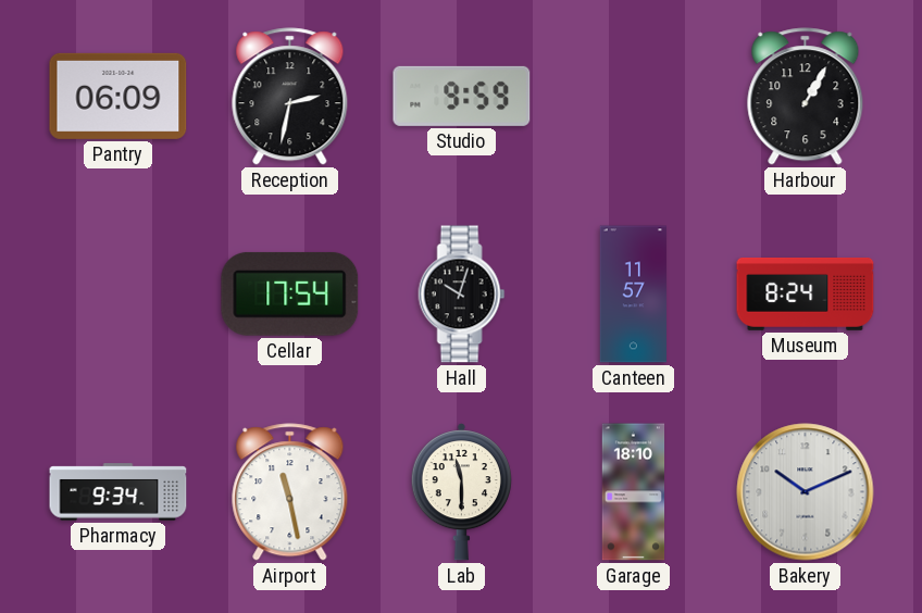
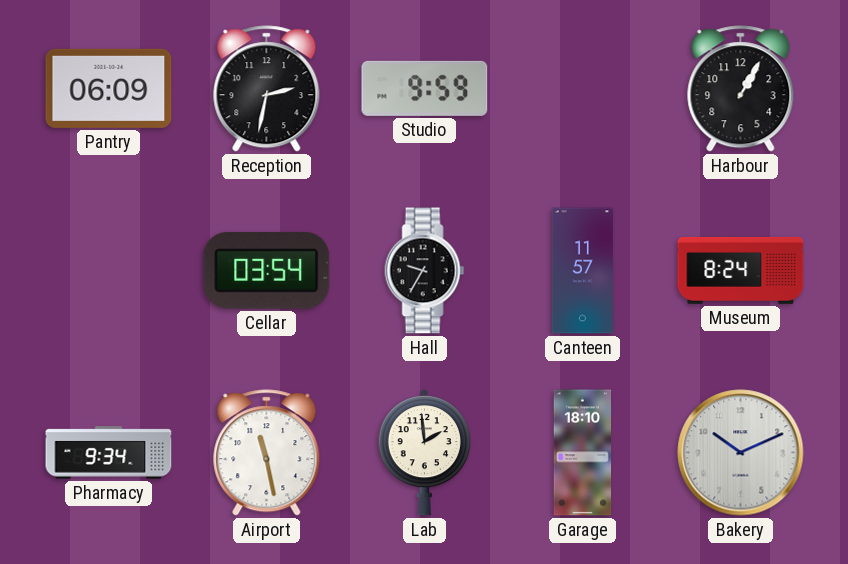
Cellar: 17:54 -> 03:54 (267, 270)
Hall: 10:03 -> 9:35 (425, 271)
Lab: 11:30 -> 1:59 (424, 453)
